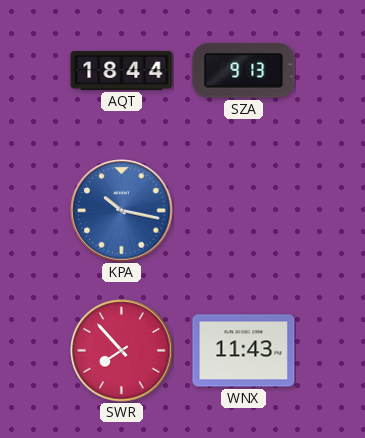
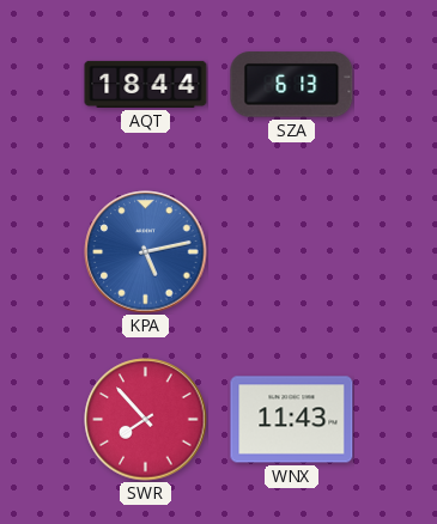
SZA: 9:13 -> 6:13 (292, 85)
KPA: 10:17 -> 5:13 (146, 252)
